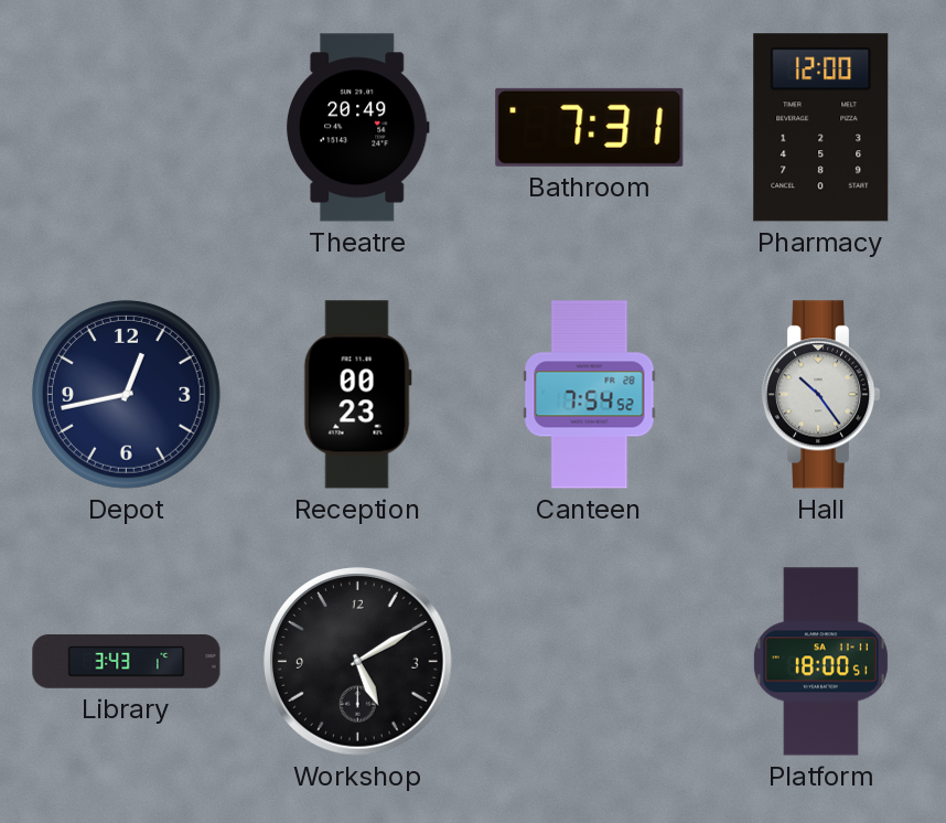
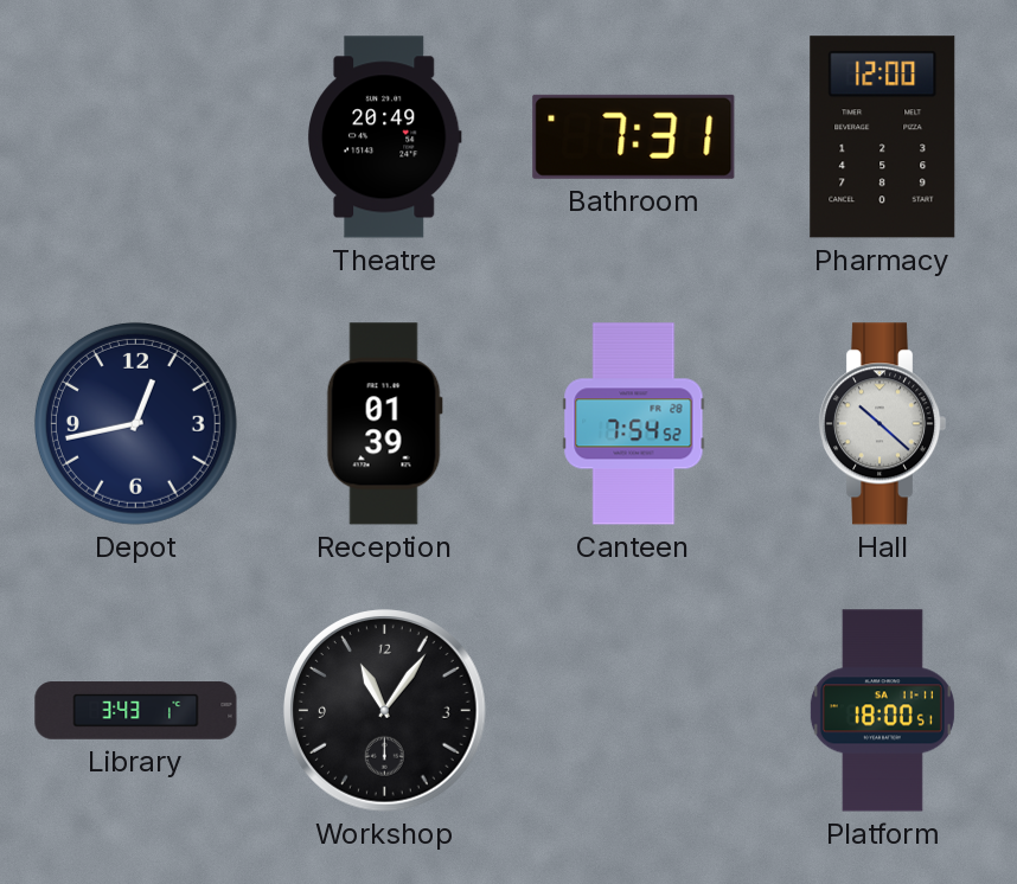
Reception: 00:23 -> 01:39 (384, 424)
Hall: 10:24 -> 10:22 (882, 424)
Workshop: 5:10 -> 11:06 (385, 711)
